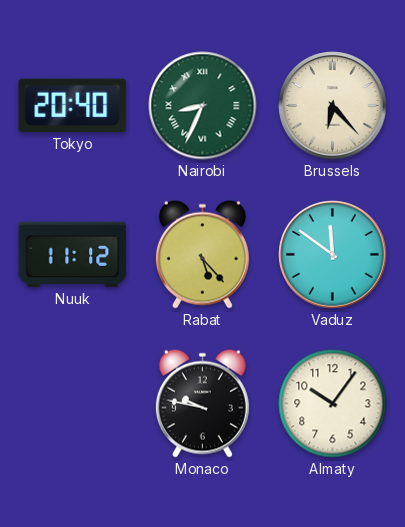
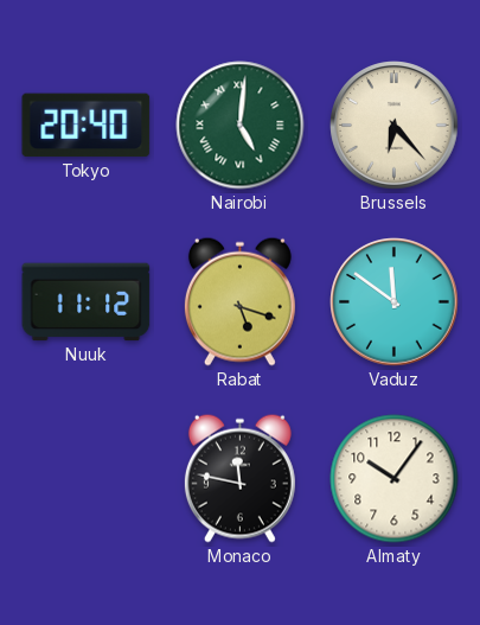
Nairobi: 8:34 -> 5:01 (241, 126)
Rabat: 5:23 -> 5:18 (239, 301)
Monaco: 9:47 -> 11:47 (239, 478)
